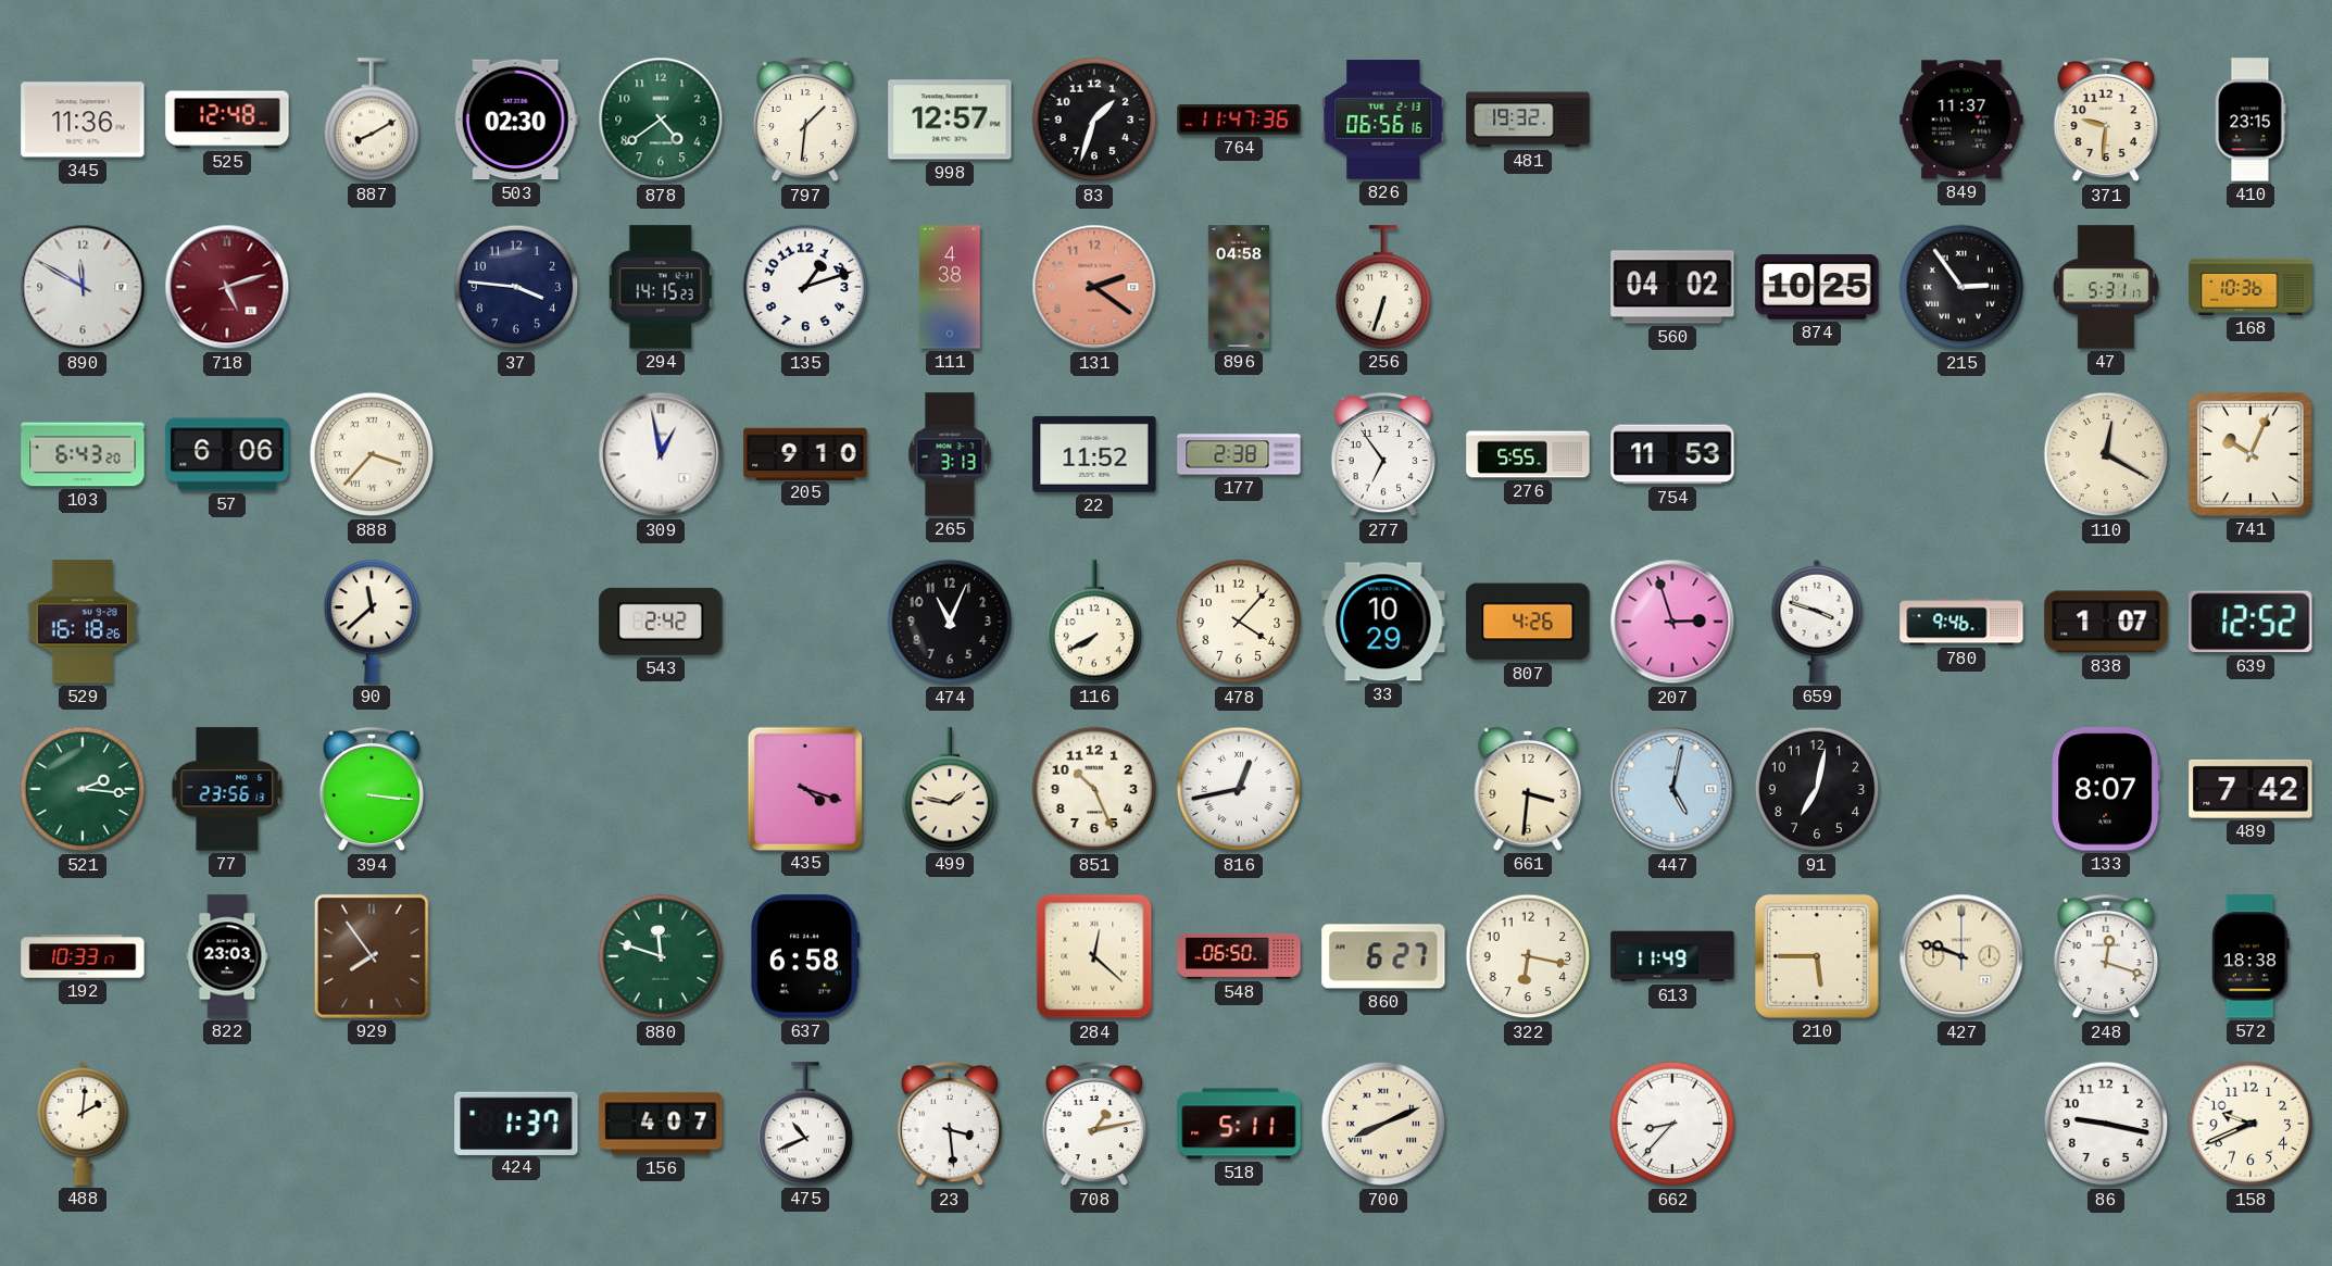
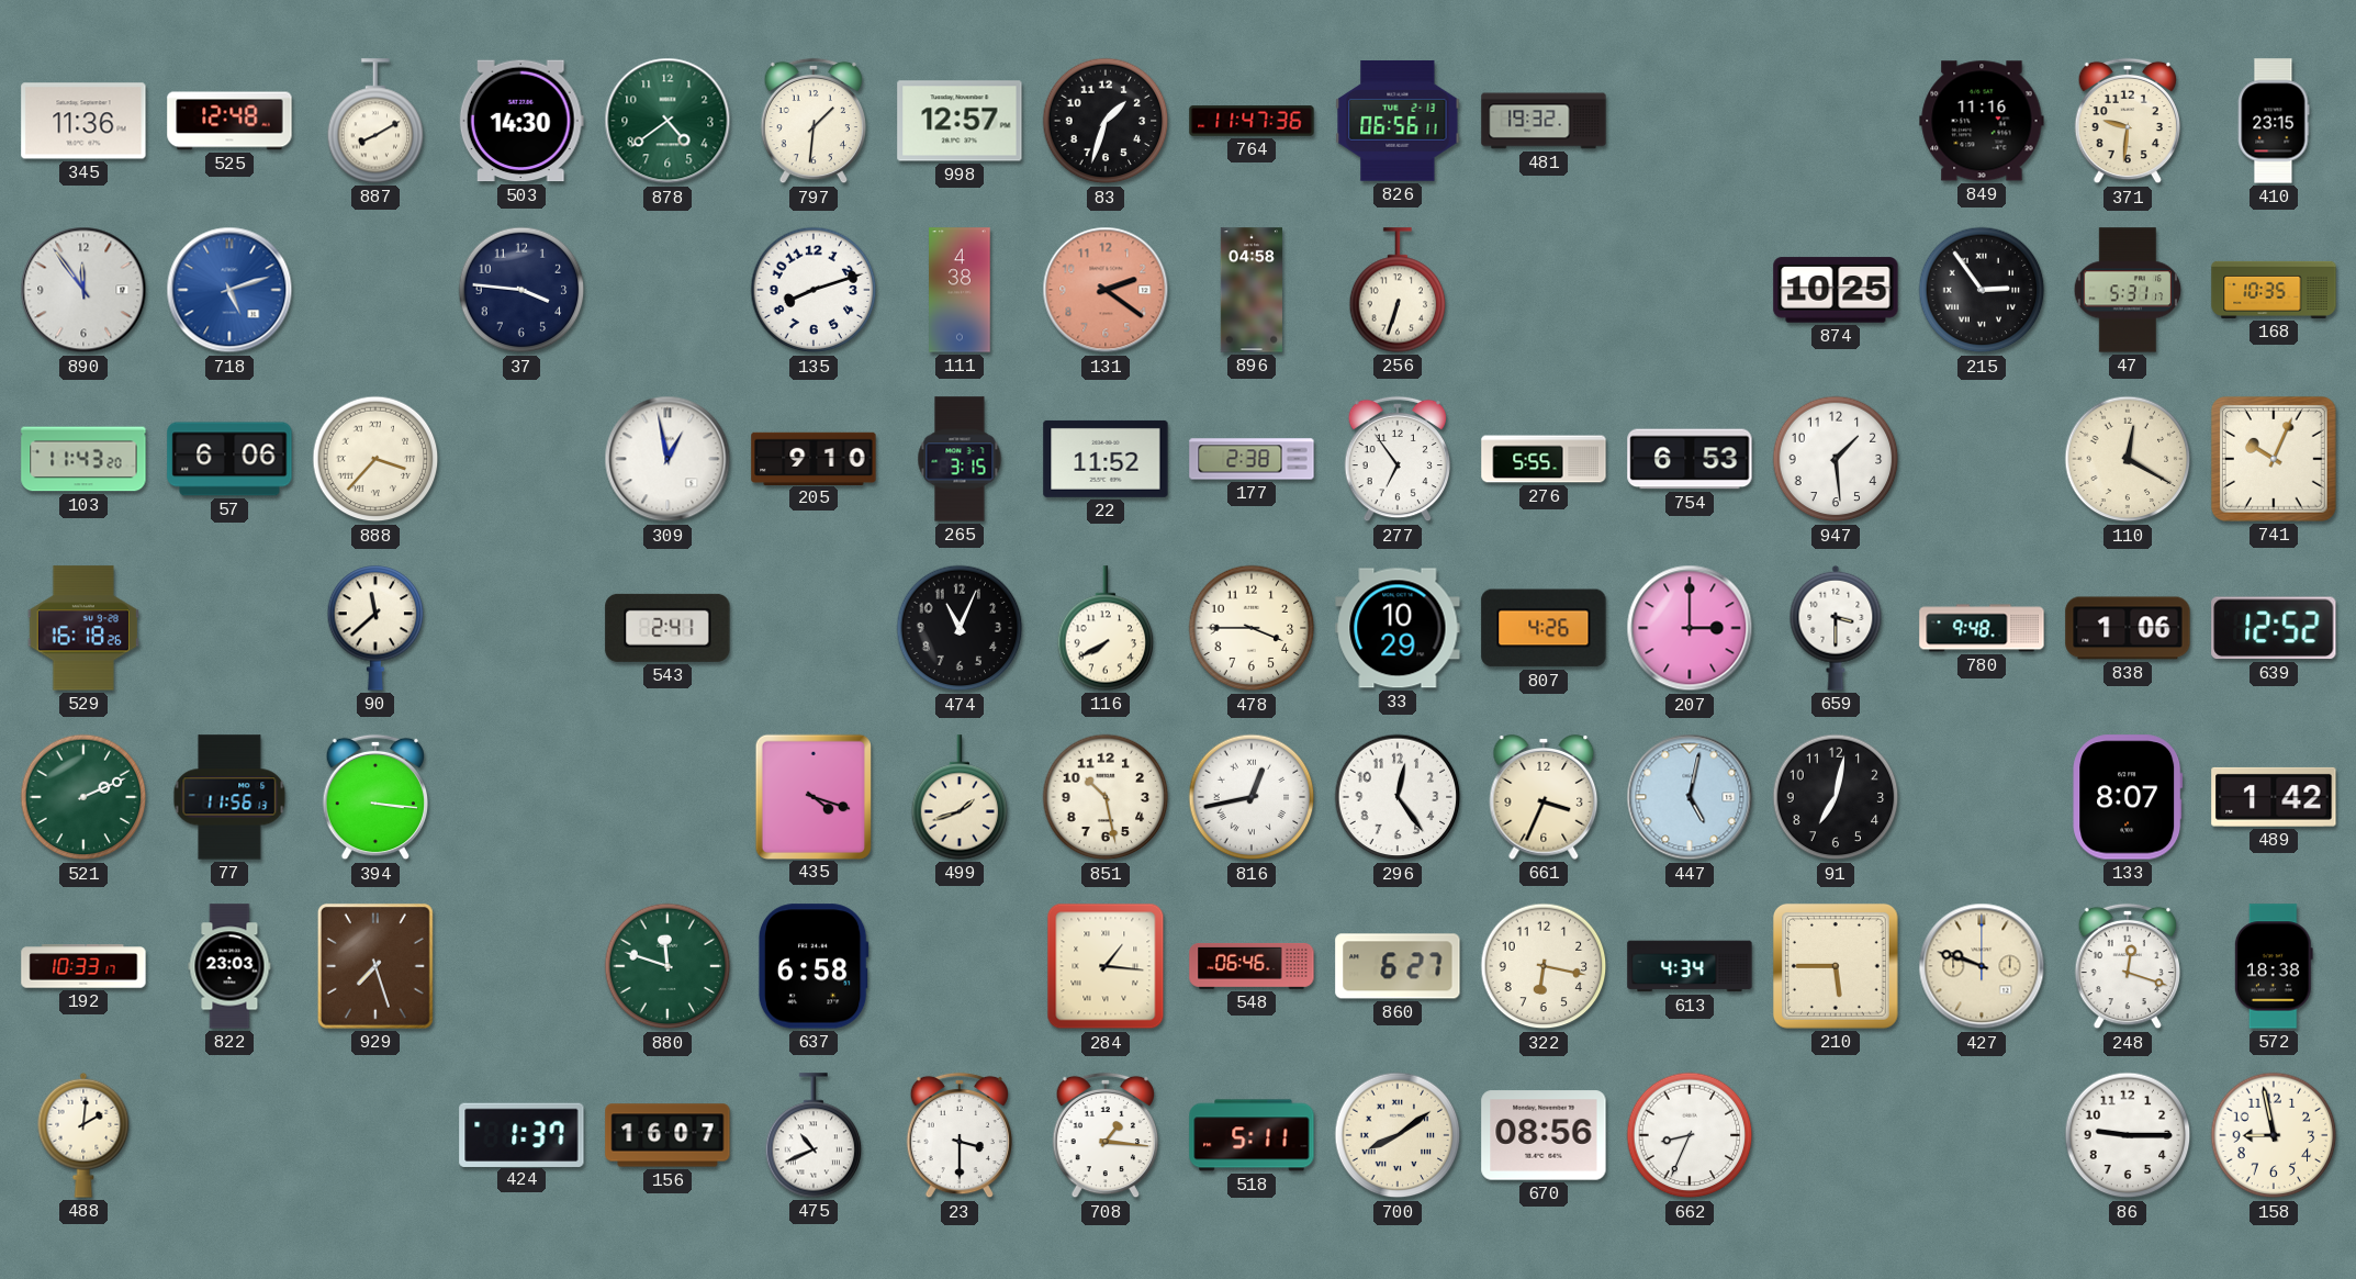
503: 02:30 -> 14:30 (521, 121)
826: 06:56:16 -> 06:56:11 (1398, 122)
849: 11:37 -> 11:16 (1982, 121)
890: 11:50 -> 11:54 (83, 290)
718 dial: burgundy -> blue (229, 290)
294: 14:15 -> none (661, 287)
135: 1:12 -> 8:12 (814, 290)
560: 04:02 -> none (1672, 287)
168: 10:36 -> 10:35 (2274, 290)
103: 6:43 -> 11:43 (83, 459)
265: 3:13 -> 3:15 (960, 459)
754: 11:53 -> 6:53 (1690, 459)
947: none -> 1:29 (1836, 459)
543: 2:42 -> 2:41 (667, 628)
478: 4:07 -> 3:45 (1252, 628)
207: 2:57 -> 3:00 (1690, 628)
659: 3:48 -> 3:30 (1836, 628)
780: 9:46 -> 9:48 (1982, 628)
838: 1:07 -> 1:06 (2128, 628)
521: 2:16 -> 2:11 (83, 797)
77: 23:56 -> 11:56 (229, 797)
499: 1:47 -> 1:42 (960, 797)
851: 10:26 -> 10:28 (1106, 797)
296: none -> 12:24 (1398, 797)
661: 3:31 -> 3:34 (1544, 797)
489: 7:42 -> 1:42 (2274, 797)
929: 7:54 -> 7:27 (375, 966)
284: 12:22 -> 1:16 (1106, 966)
548: 06:50 -> 06:46 (1252, 966)
613: 11:49 -> 4:34 (1690, 966)
156: 4:07 -> 16:07 (667, 1135)
23: 3:29 -> 3:30 (958, 1135)
708: 1:13 -> 1:16 (1104, 1135)
700: 8:11 -> 8:09 (1398, 1135)
670: none -> 08:56 (1544, 1135)
662: 8:37 -> 8:34 (1690, 1135)
86: 9:17 -> 9:15 (2128, 1135)
158: 9:41 -> 8:58 (2274, 1135)
